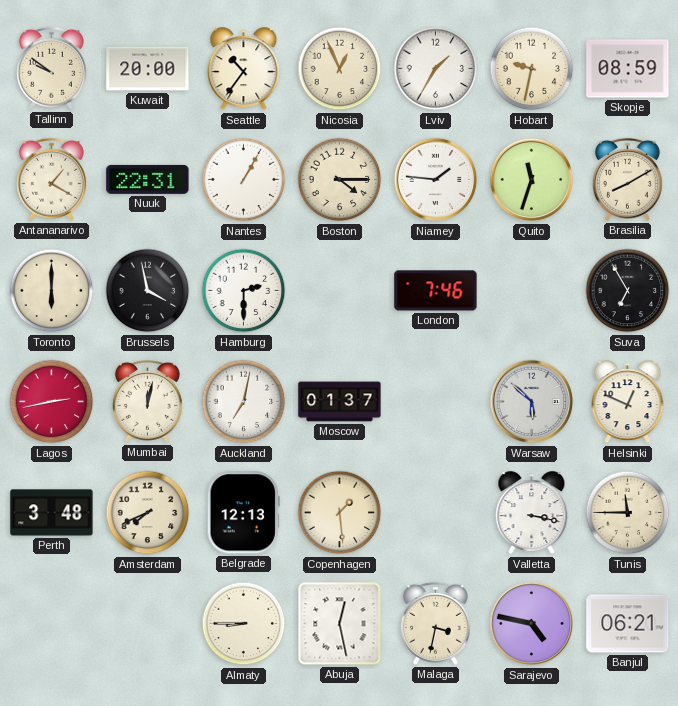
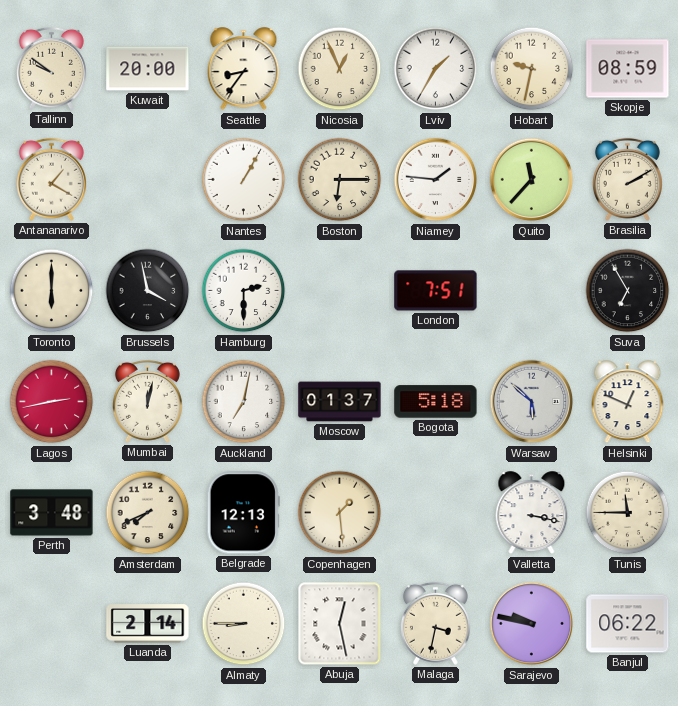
Seattle: 10:36 -> 8:36 (244, 69)
Nuuk: 22:31 -> none (148, 179)
Boston: 4:15 -> 6:15 (340, 180)
Quito: 11:33 -> 11:37 (532, 180)
Brasilia: 8:10 -> 2:10 (627, 179)
London: 7:46 -> 7:51 (436, 291)
Bogota: none -> 5:18 (436, 402)
Luanda: none -> 2:14 (148, 624)
Sarajevo: 4:47 -> 9:47 (532, 624)
Banjul: 06:21 -> 06:22 (628, 624)
